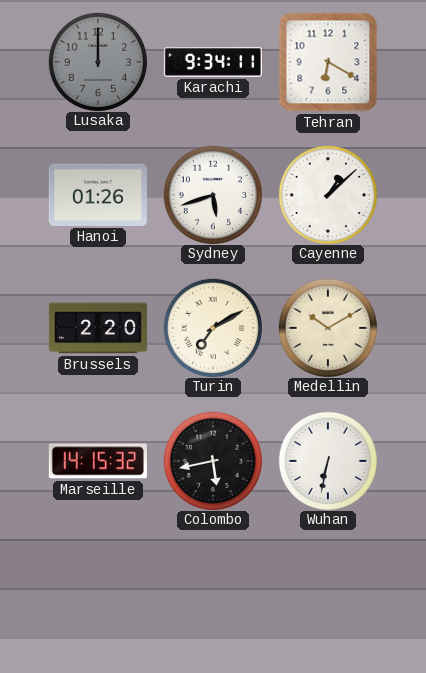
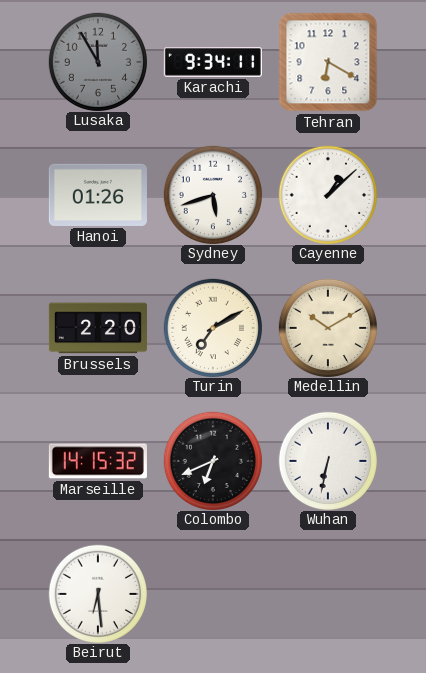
Lusaka: 12:00 -> 11:55 (97, 61)
Colombo: 5:43 -> 6:41 (212, 460)
Beirut: none -> 6:29 (97, 593)
